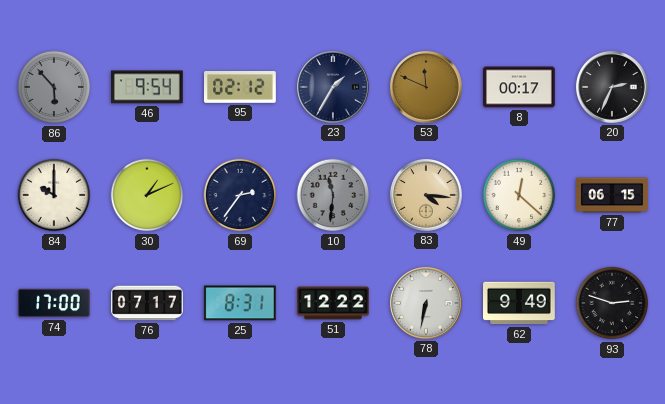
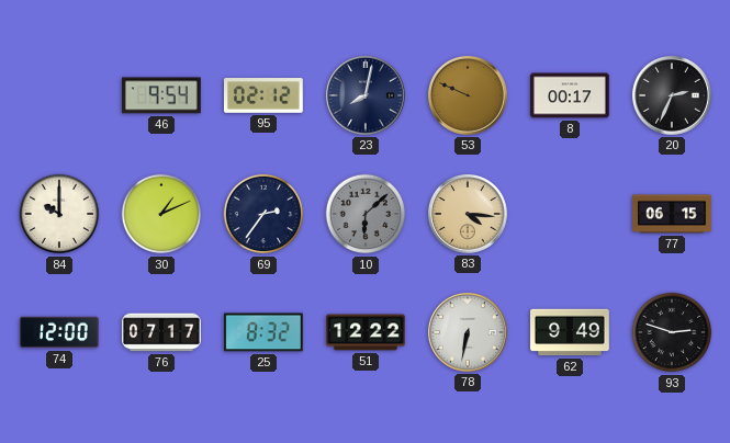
86: 5:53 -> none (54, 87)
23: 1:35 -> 8:02 (366, 95)
53: 11:49 -> 9:49 (468, 95)
10: 11:31 -> 6:08 (366, 214)
49: 12:22 -> none (519, 195)
74: 17:00 -> 12:00 (59, 332)
25: 8:31 -> 8:32 (263, 332)
